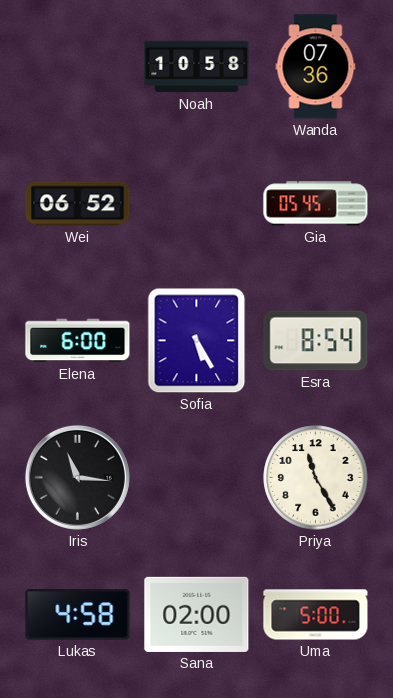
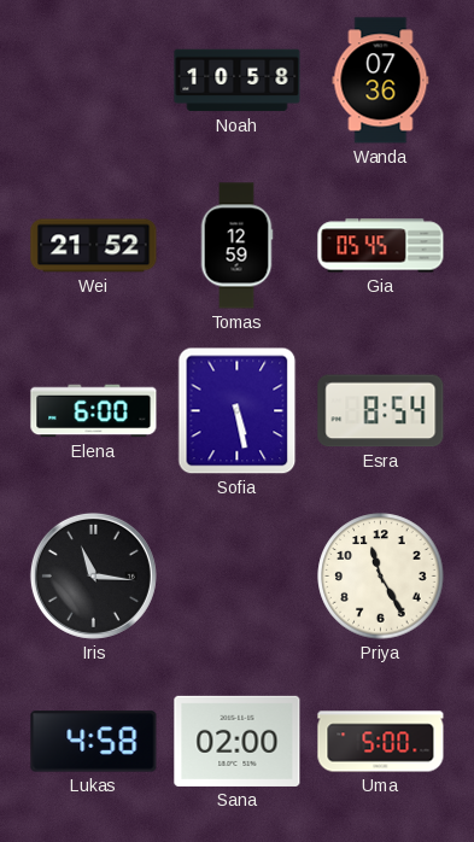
Wei: 06:52 -> 21:52 (94, 246)
Tomas: none -> 12:59 (236, 246)
Sofia: 5:25 -> 5:28 (238, 411)
